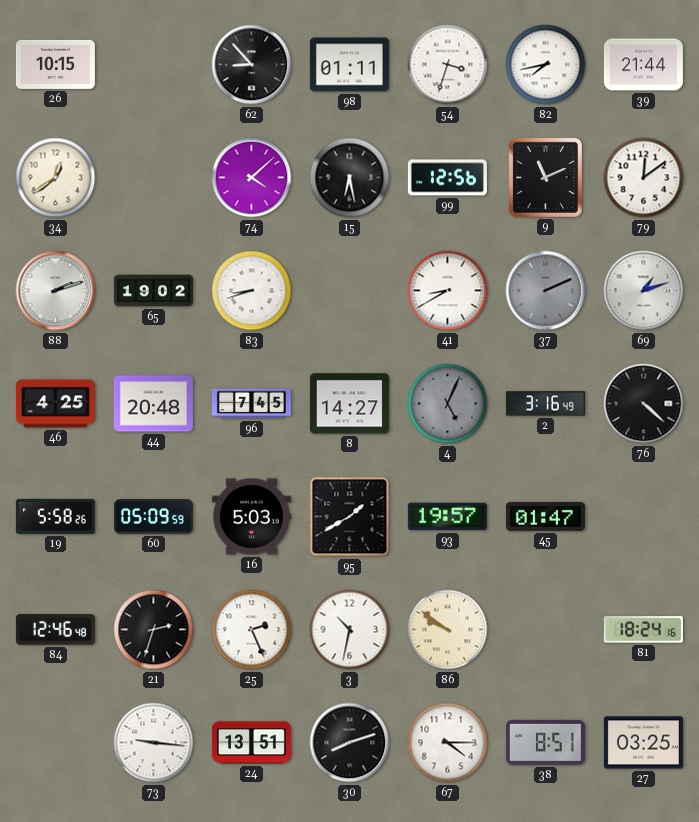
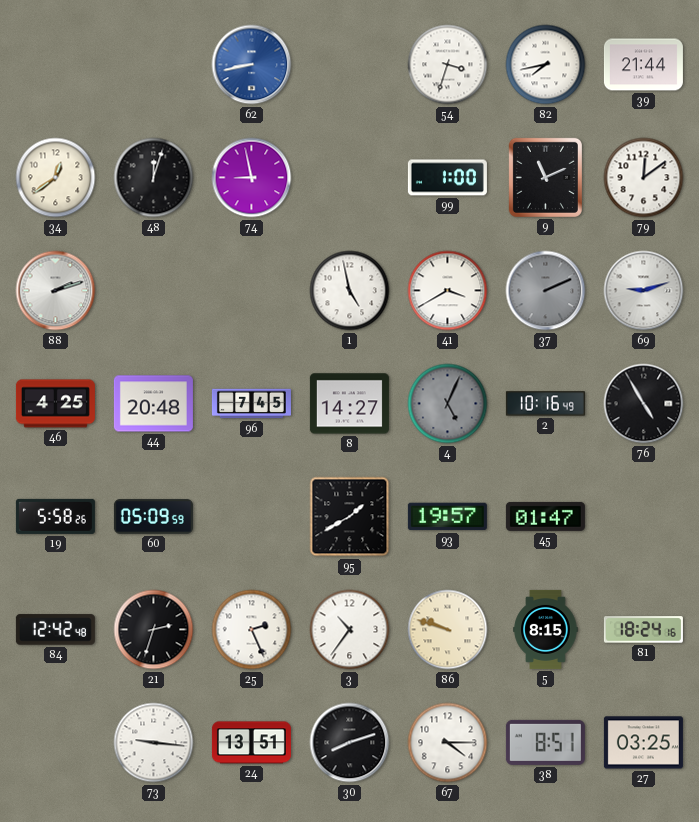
26: 10:15 -> none (55, 64)
62: 8:53 -> 8:43 (252, 65)
62 dial: black -> blue (252, 65)
98: 01:11 -> none (349, 65)
48: none -> 12:03 (154, 178)
74: 4:08 -> 8:58 (252, 178)
15: 6:28 -> none (350, 178)
99: 12:56 -> 1:00 (447, 178)
65: 19:02 -> none (153, 291)
83: 8:42 -> none (252, 291)
1: none -> 4:58 (350, 291)
41: 8:40 -> 3:40 (448, 291)
69: 1:12 -> 9:12 (644, 291)
2: 3:16 -> 10:16 (545, 404)
76: 4:22 -> 4:55 (644, 404)
16: 5:03 -> none (251, 517)
84: 12:46 -> 12:42 (55, 630)
3: 10:32 -> 10:36 (350, 630)
86: 9:51 -> 9:48 (448, 630)
5: none -> 8:15 (546, 629)
